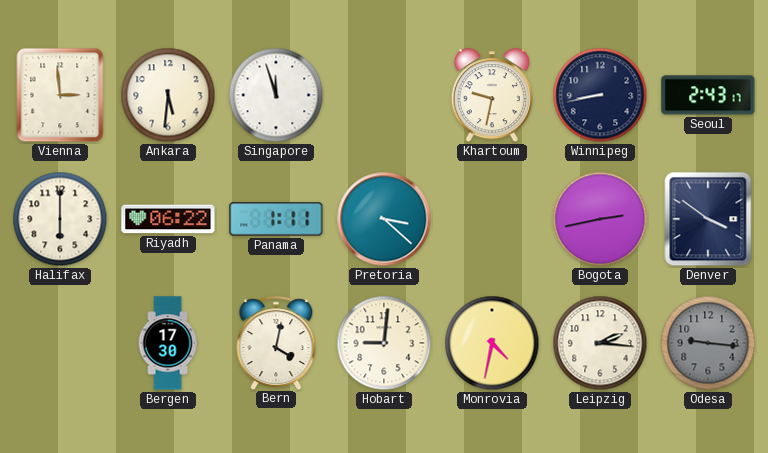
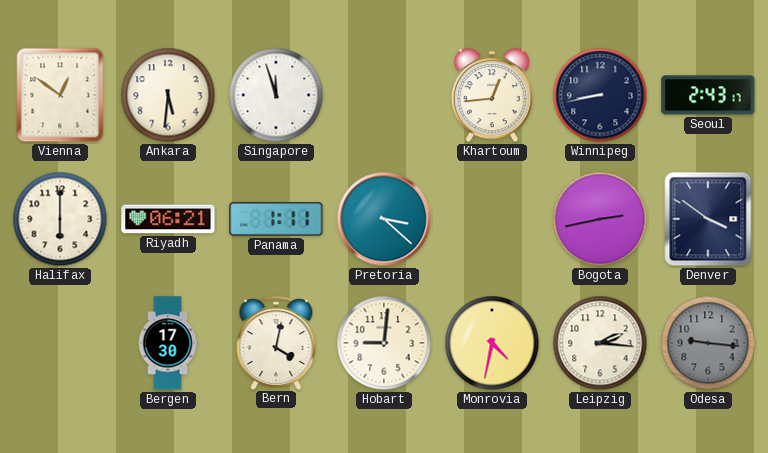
Vienna: 2:59 -> 12:51 (60, 95)
Khartoum: 9:32 -> 12:44 (492, 96)
Riyadh: 06:22 -> 06:21 (168, 219)
